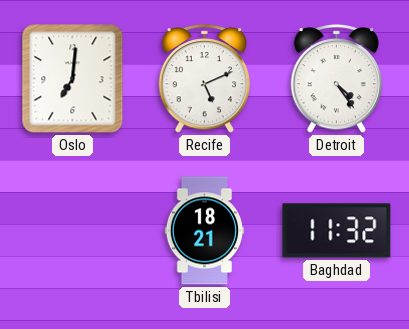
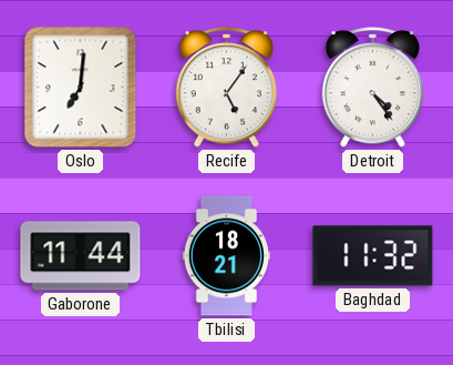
Recife: 5:11 -> 5:06 (227, 88)
Gaborone: none -> 11:44 (81, 256)
